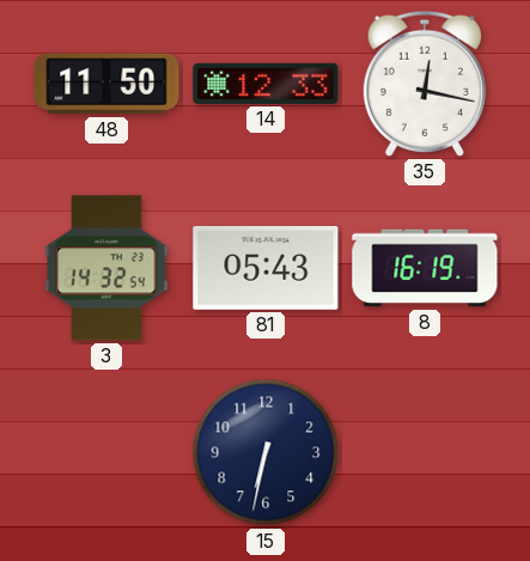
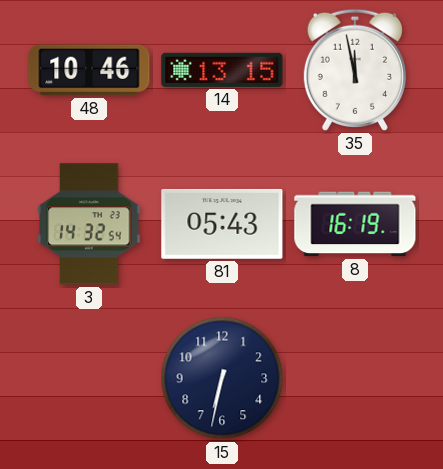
48: 11:50 -> 10:46 (89, 70)
14: 12:33 -> 13:15 (222, 70)
35: 12:17 -> 11:58 (355, 70)
